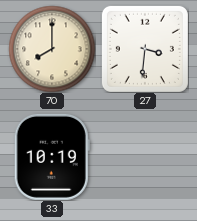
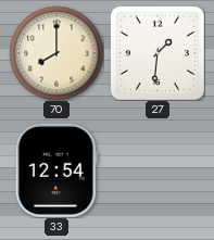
27: 3:31 -> 1:31 (158, 53)
33: 10:19 -> 12:54 (56, 170)
